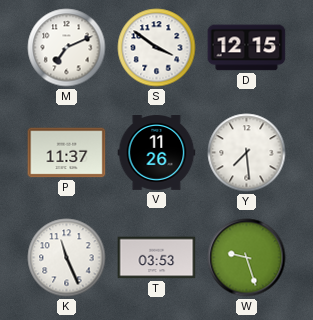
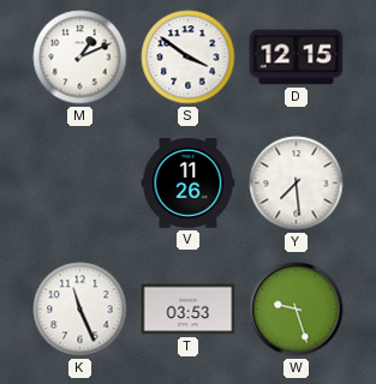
M: 7:11 -> 1:11 (80, 58)
P: 11:37 -> none (67, 153)
